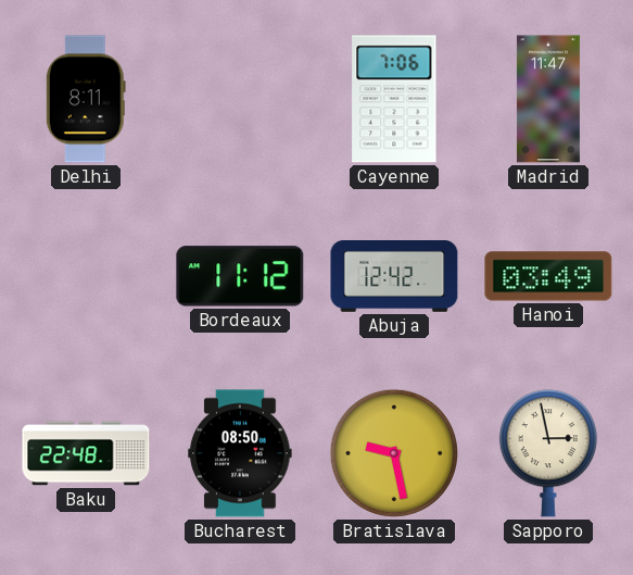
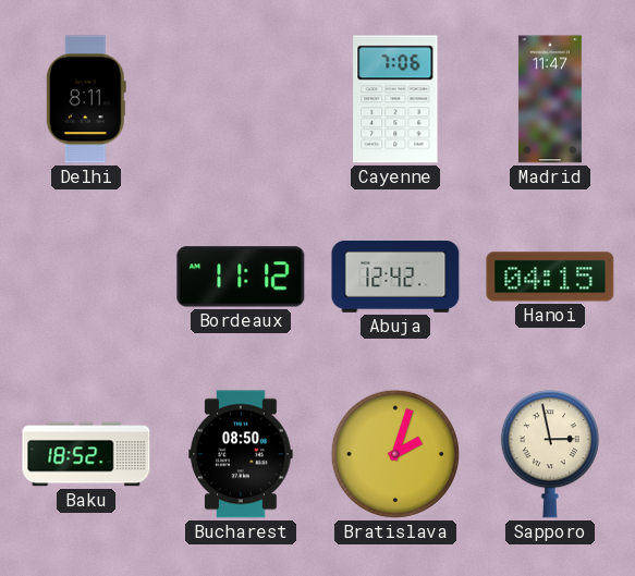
Hanoi: 03:49 -> 04:15 (550, 277)
Baku: 22:48 -> 18:52 (86, 454)
Bratislava: 9:28 -> 2:03 (395, 454)
